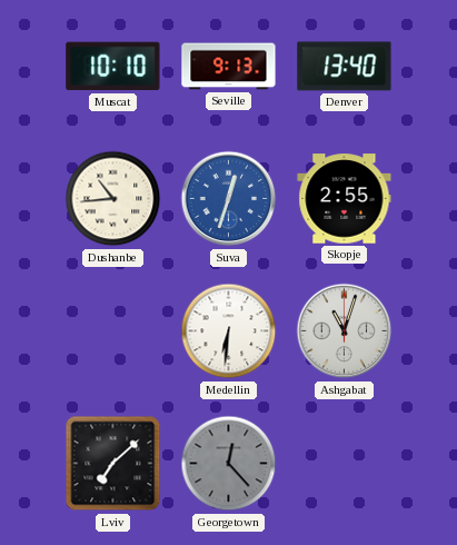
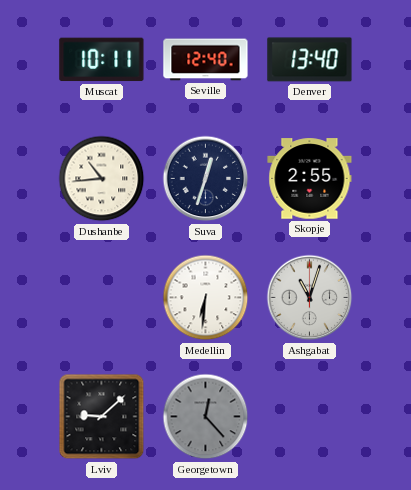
Muscat: 10:10 -> 10:11 (102, 60)
Seville: 9:13 -> 12:40 (206, 60)
Suva dial: blue -> navy (206, 179)
Lviv: 7:08 -> 9:08 (102, 417)
